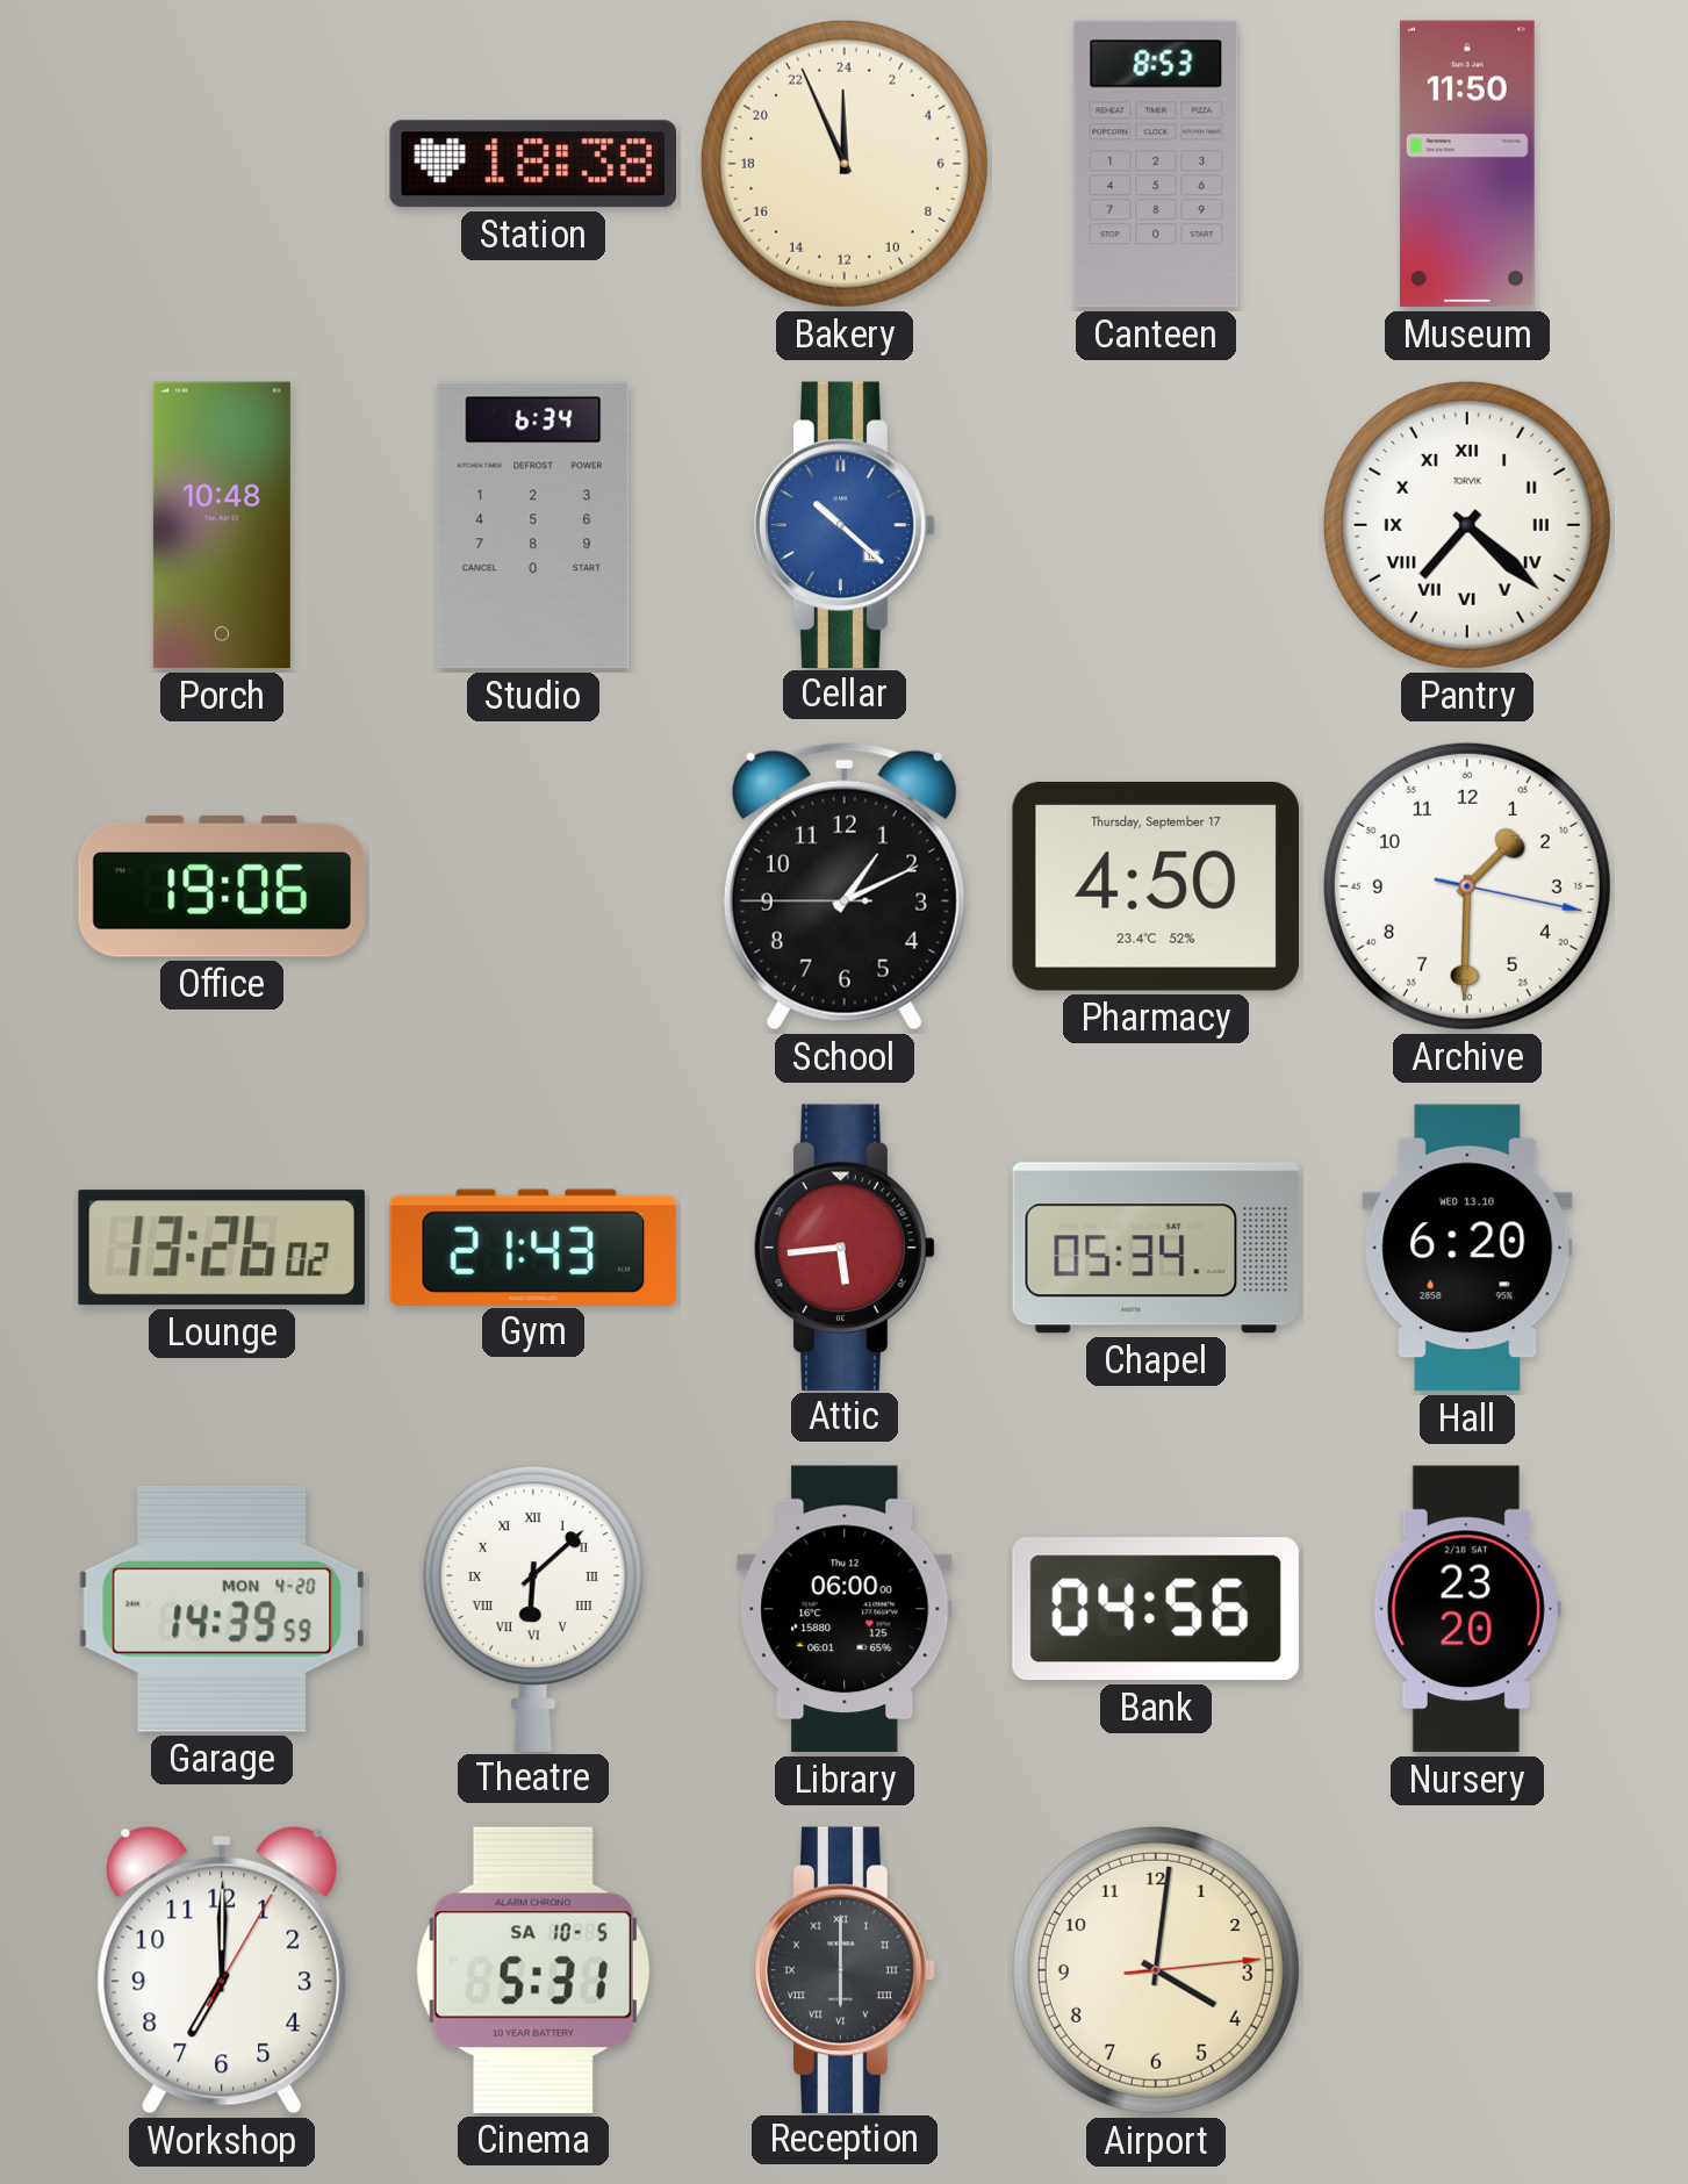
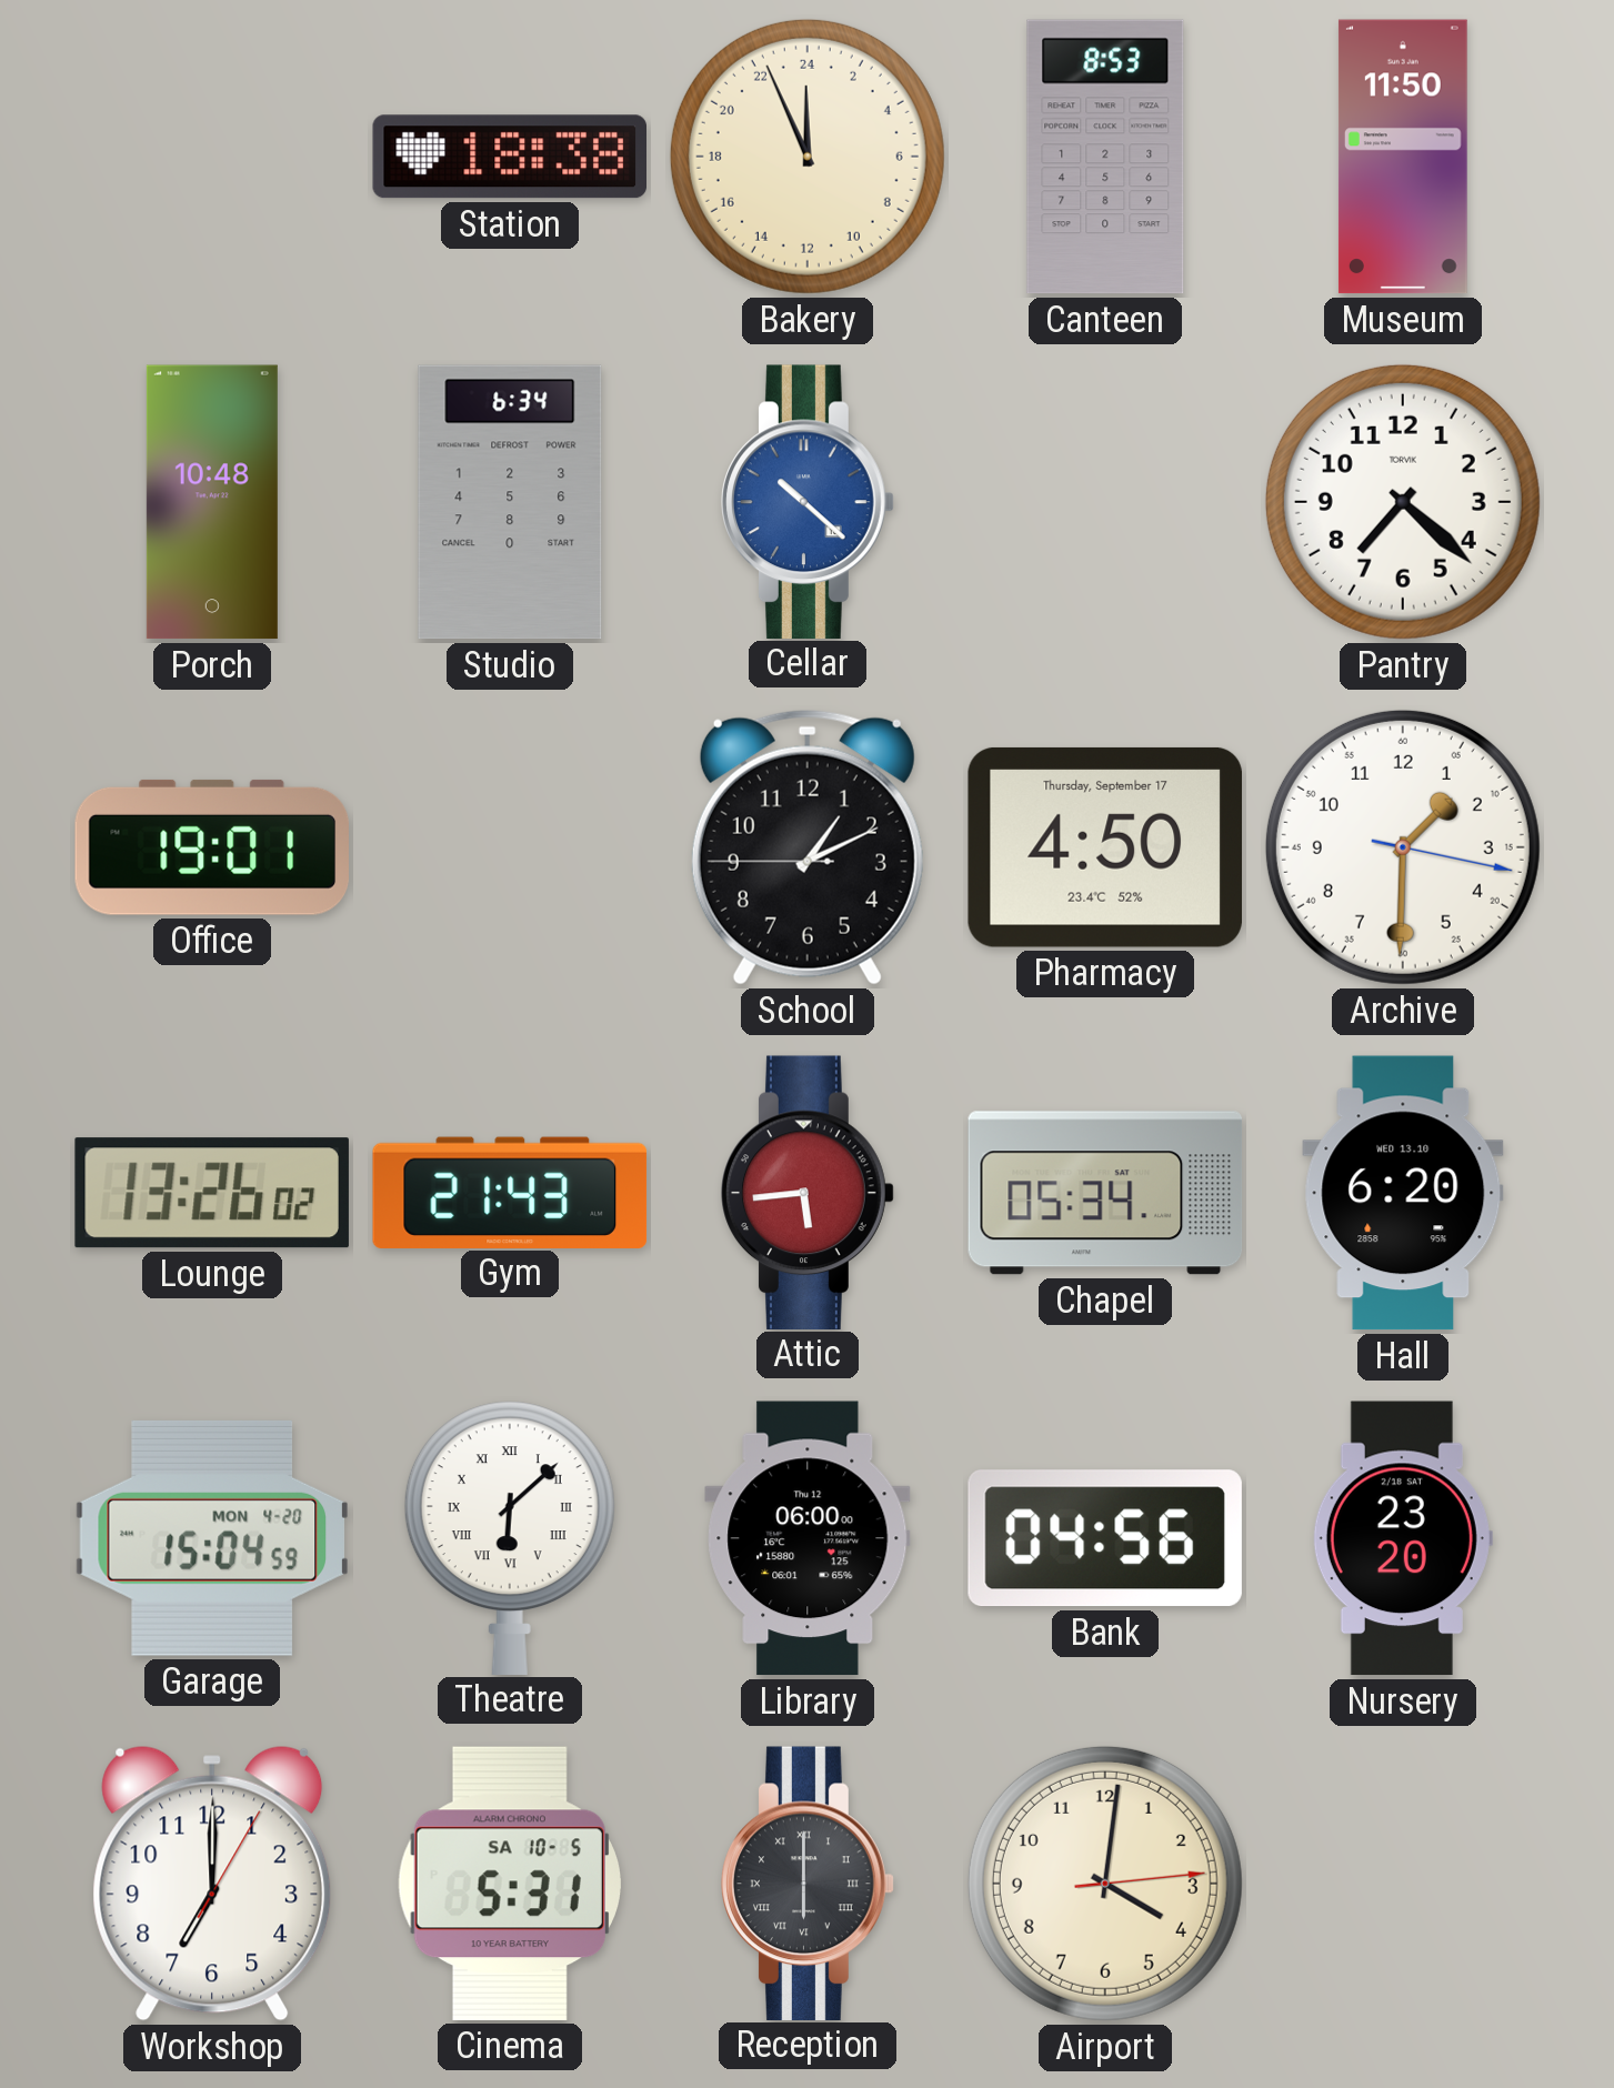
Pantry numerals: Roman -> Arabic (1403, 502)
Office: 19:06 -> 19:01 (212, 847)
Garage: 14:39 -> 15:04 (212, 1538)
